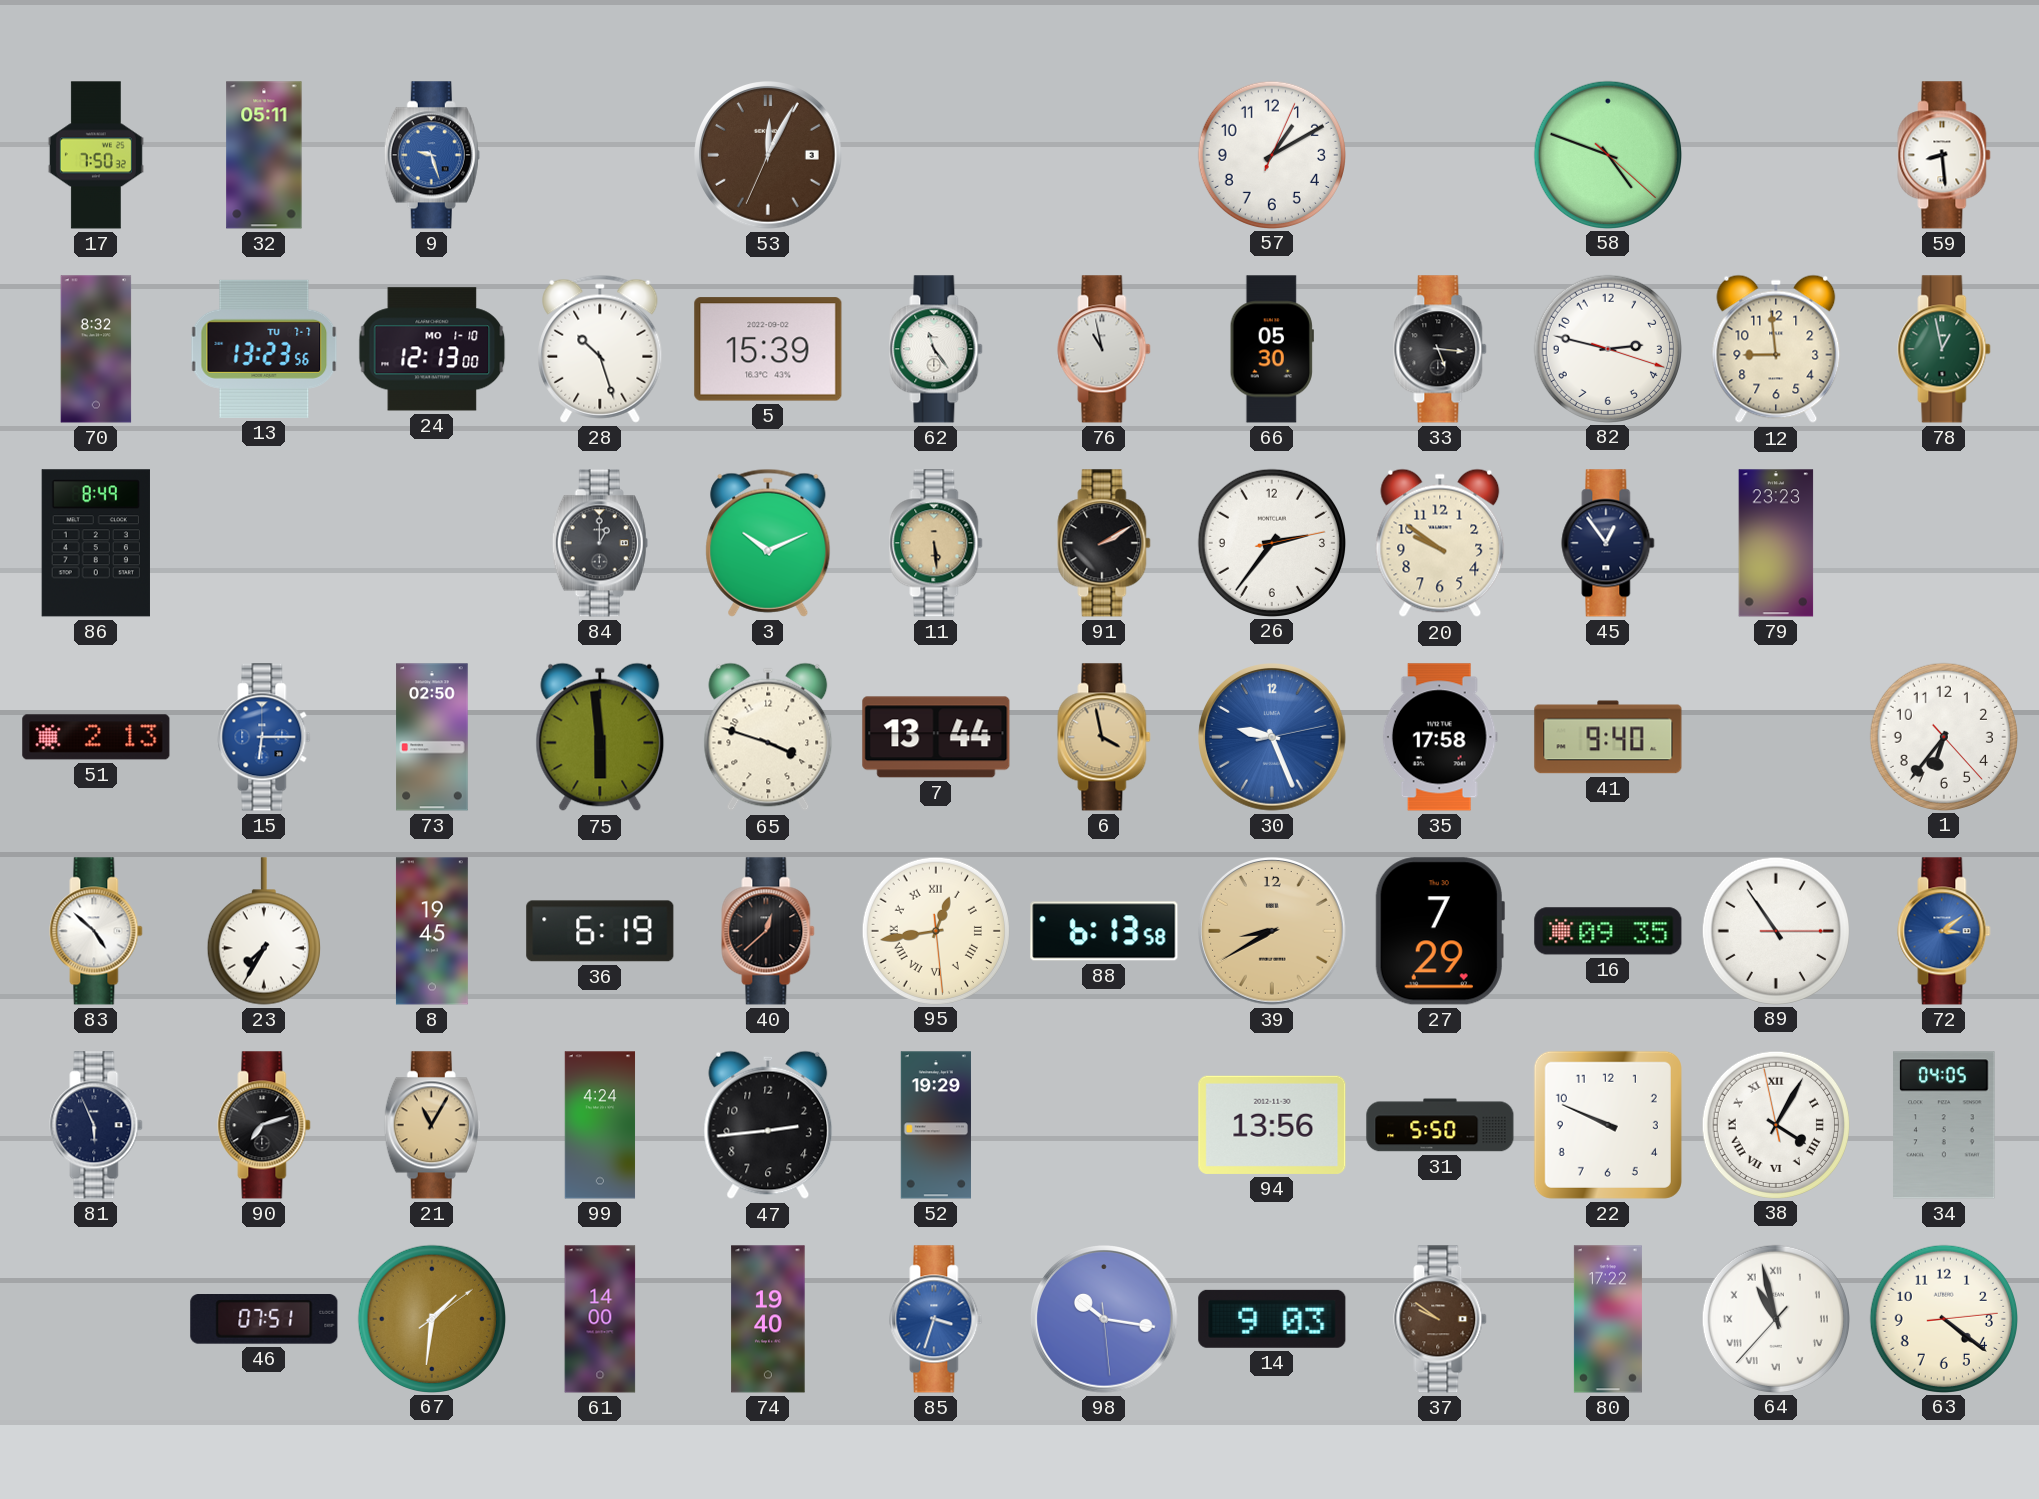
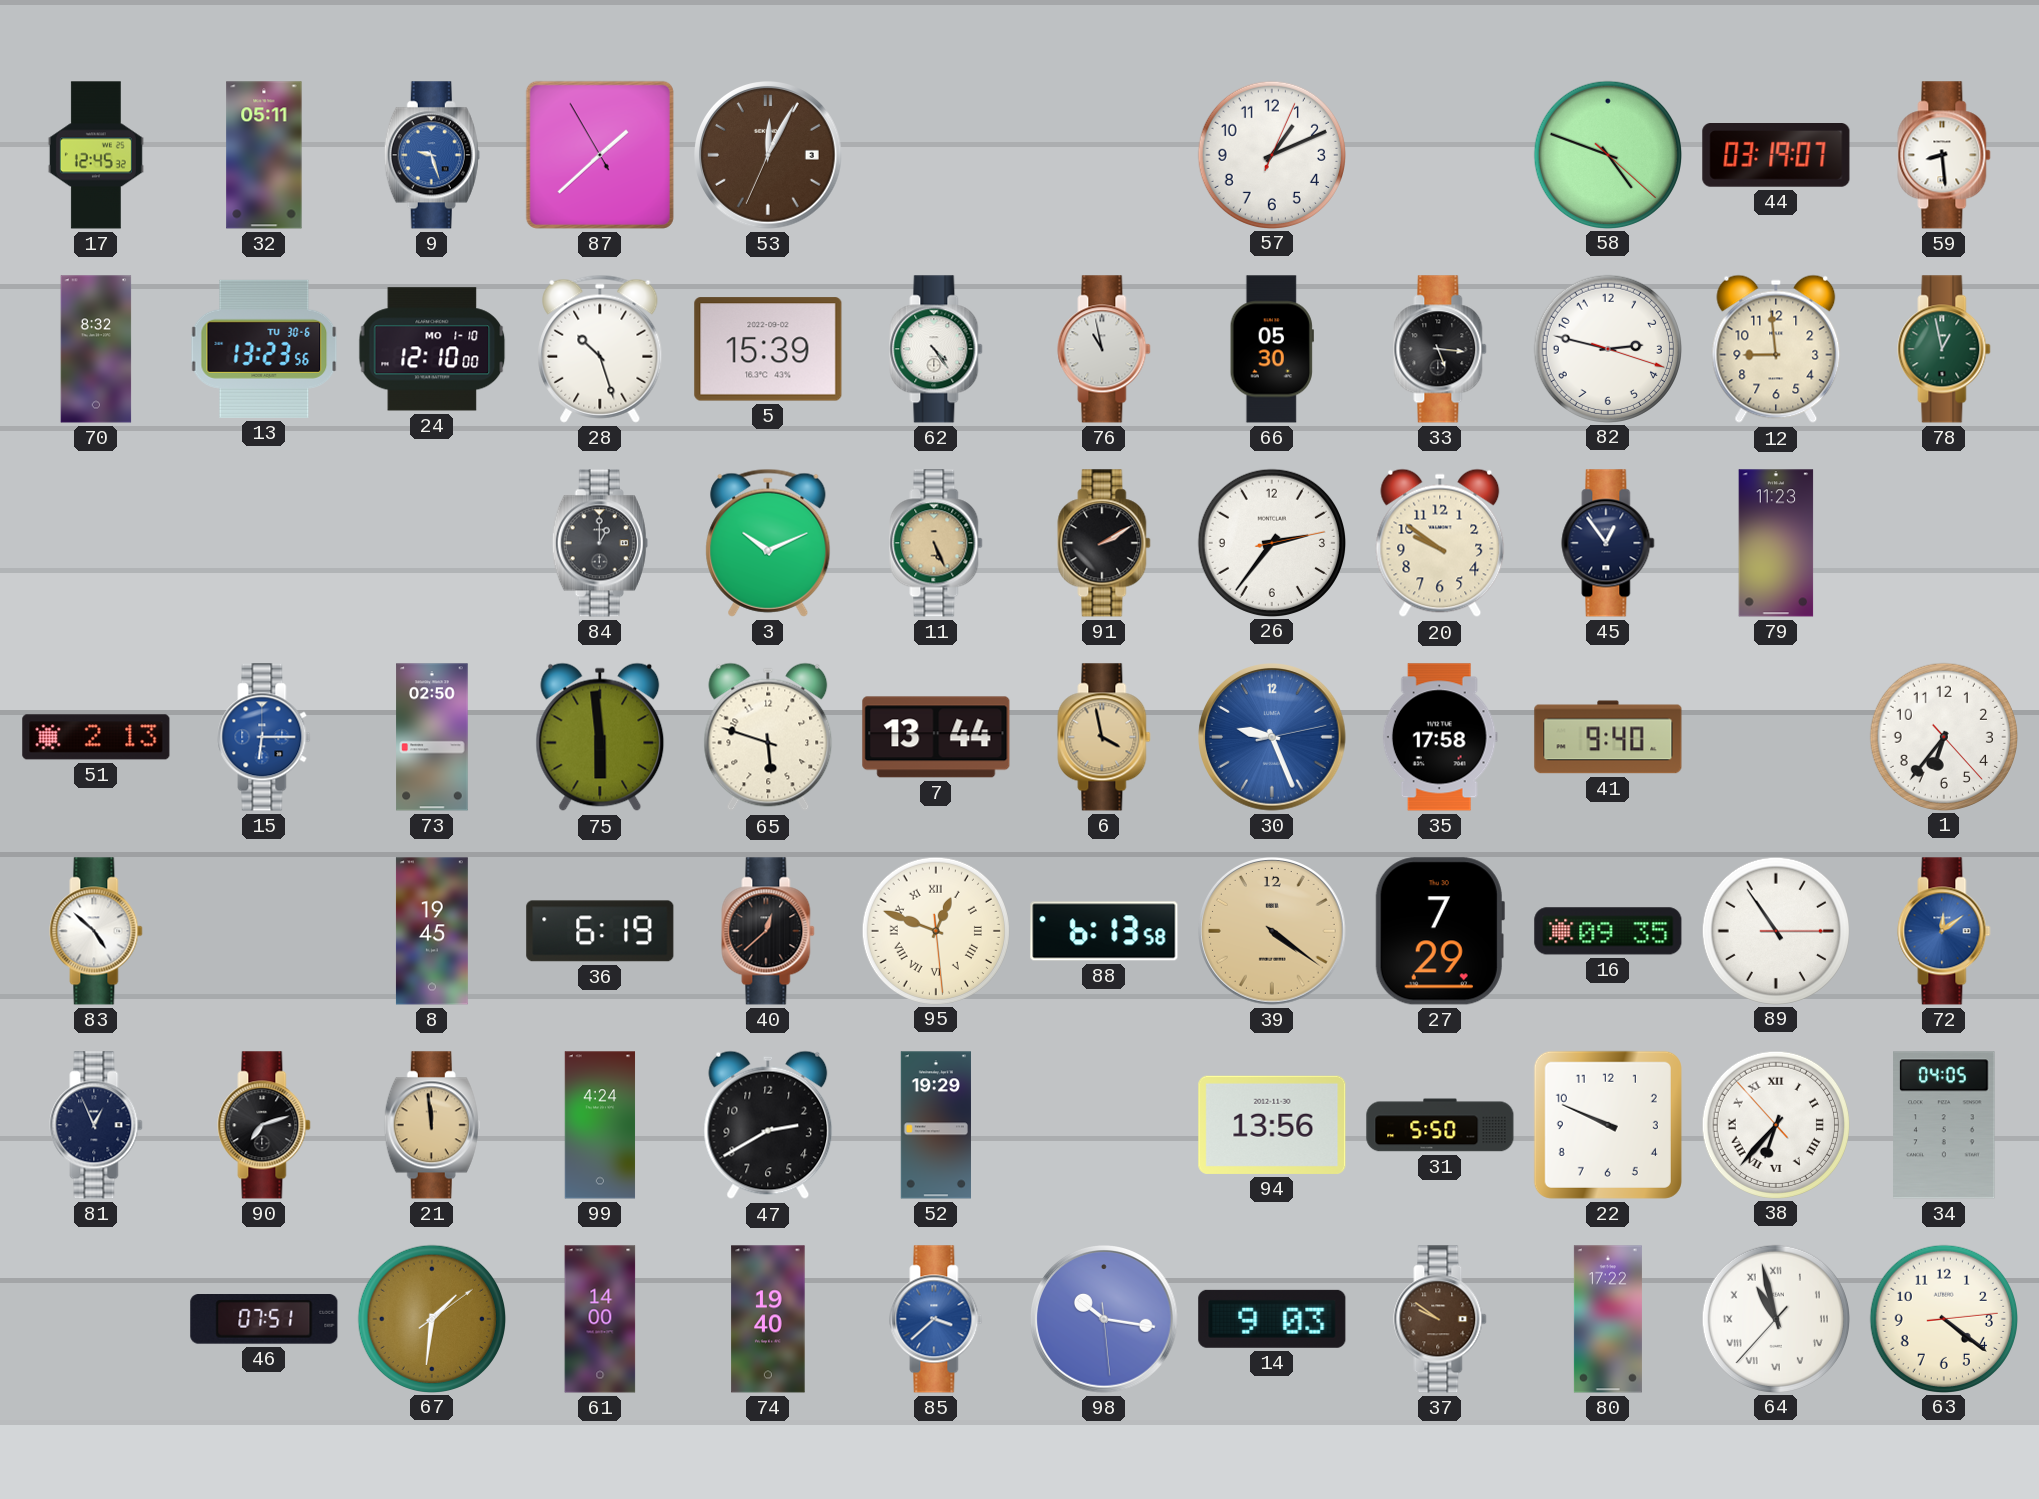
17: 7:50 -> 12:45 (96, 155)
87: none -> 1:37 (600, 155)
57: 1:10 -> 1:11 (1271, 154)
44: none -> 03:19 (1776, 156)
13 date: TU 7-7 -> TU 30-6 (264, 349)
24: 12:13 -> 12:10 (432, 349)
62: 11:24 -> 4:24 (936, 349)
86: 8:49 -> none (96, 543)
11: 5:29 -> 5:26 (936, 543)
79: 23:23 -> 11:23 (1776, 543)
65: 3:48 -> 5:48 (768, 737)
23: 7:35 -> none (264, 931)
95: 12:43 -> 12:48 (935, 930)
39: 8:40 -> 4:21 (1272, 931)
72: 3:09 -> 12:09 (1944, 931)
81: 5:56 -> 12:56 (96, 1125)
21: 11:05 -> 11:59 (432, 1125)
47: 2:44 -> 2:40 (768, 1125)
38: 4:04 -> 6:36 (1775, 1124)
85: 3:33 -> 3:38 (936, 1319)
